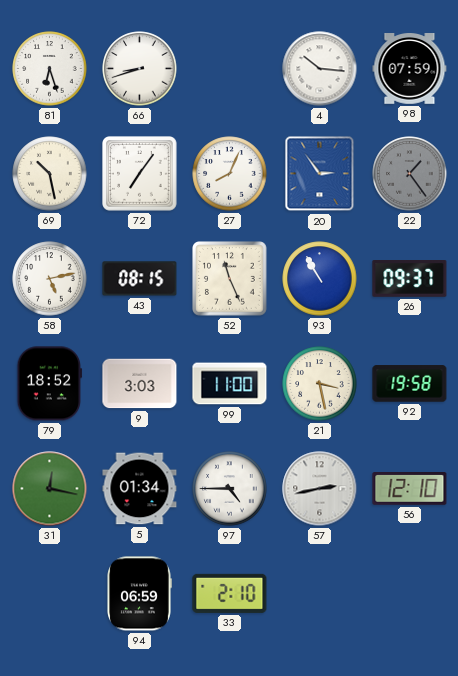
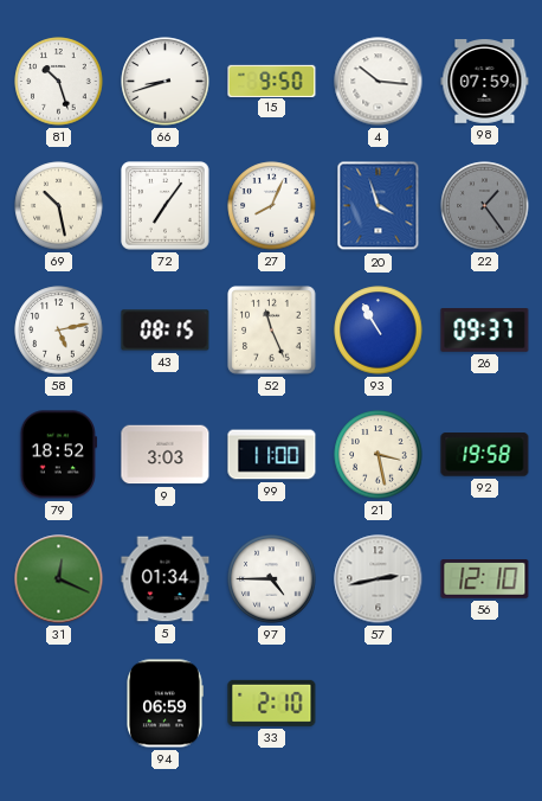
81: 6:27 -> 10:27 (59, 82)
15: none -> 9:50 (272, 81)
20: 2:54 -> 3:57 (379, 206)
31: 12:17 -> 12:19 (59, 579)
